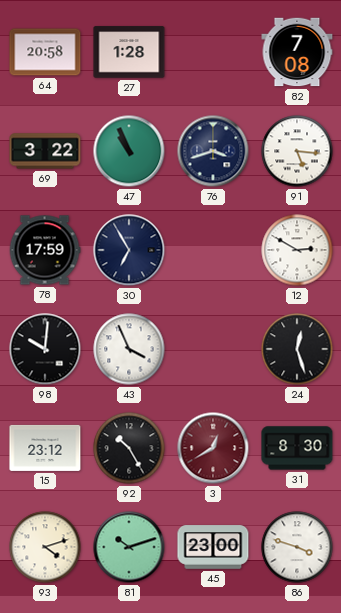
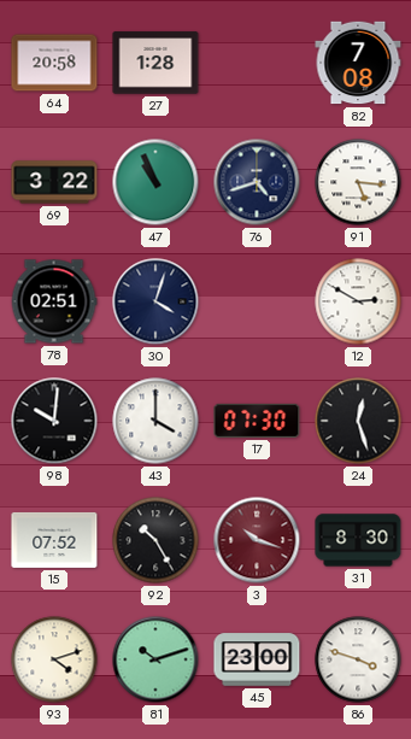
76: 3:42 -> 4:42 (257, 182)
78: 17:59 -> 02:51 (54, 301)
30: 6:55 -> 4:03 (155, 301)
43: 3:56 -> 4:00 (155, 421)
17: none -> 07:30 (257, 421)
15: 23:12 -> 07:52 (54, 540)
3: 12:40 -> 10:18 (257, 540)
